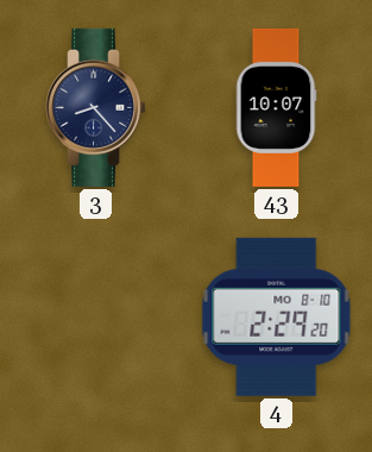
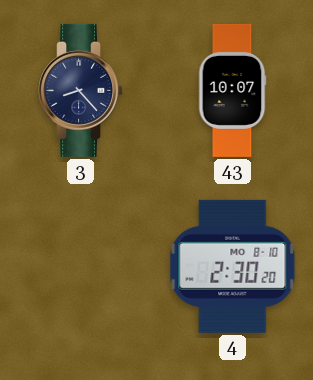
4: 2:29 -> 2:30 (233, 266)
